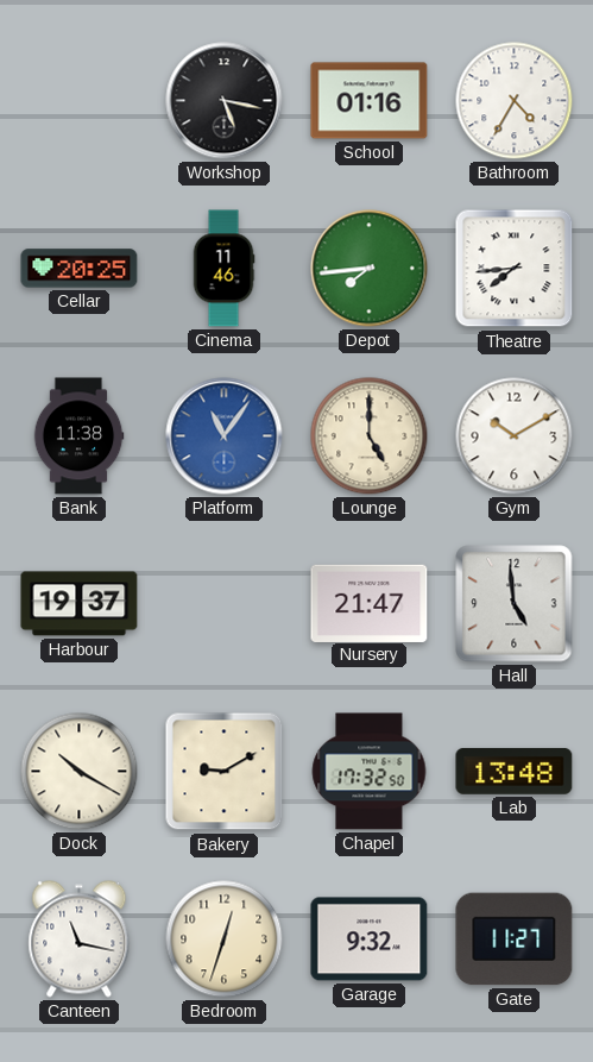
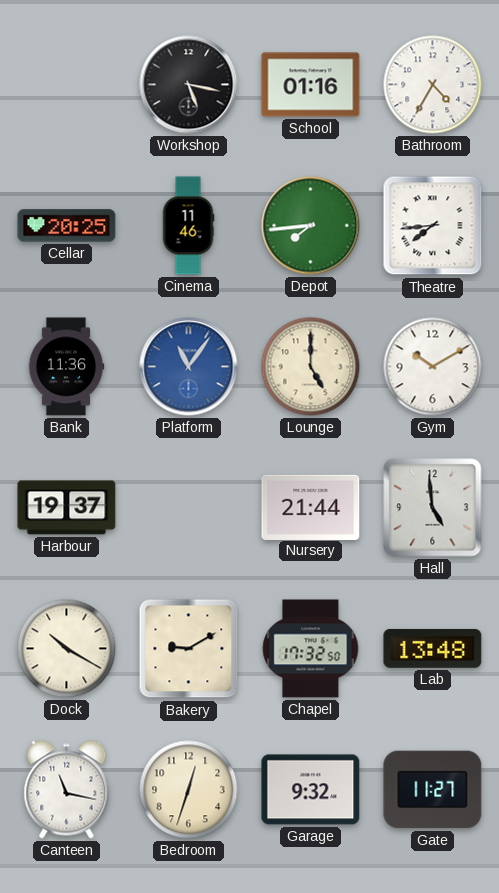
Bank: 11:38 -> 11:36 (66, 367)
Nursery: 21:47 -> 21:44 (311, 507)
